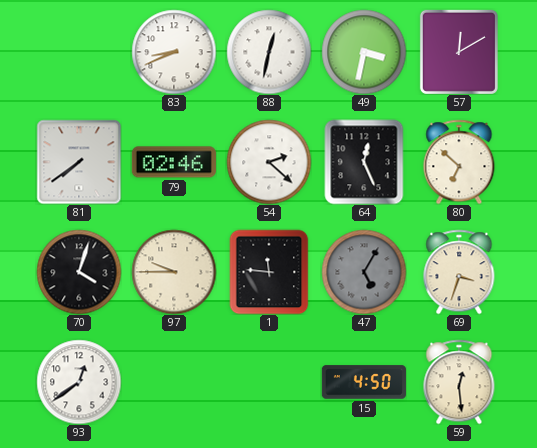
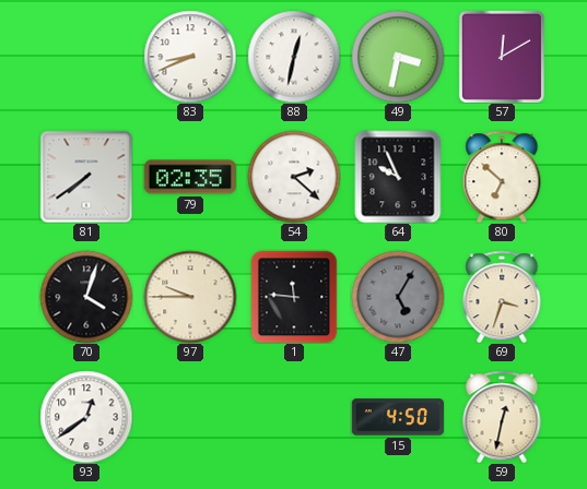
79: 02:46 -> 02:35 (190, 177)
64: 12:26 -> 9:56 (398, 177)
59: 12:29 -> 12:32 (502, 417)
